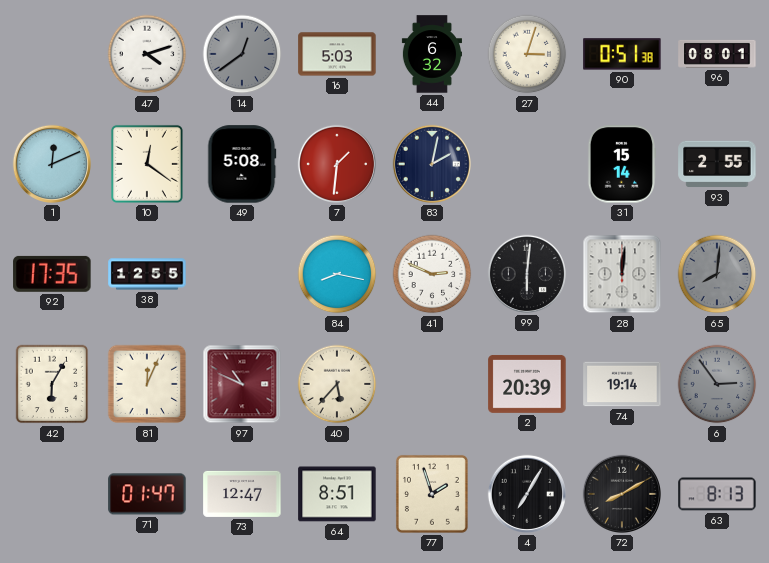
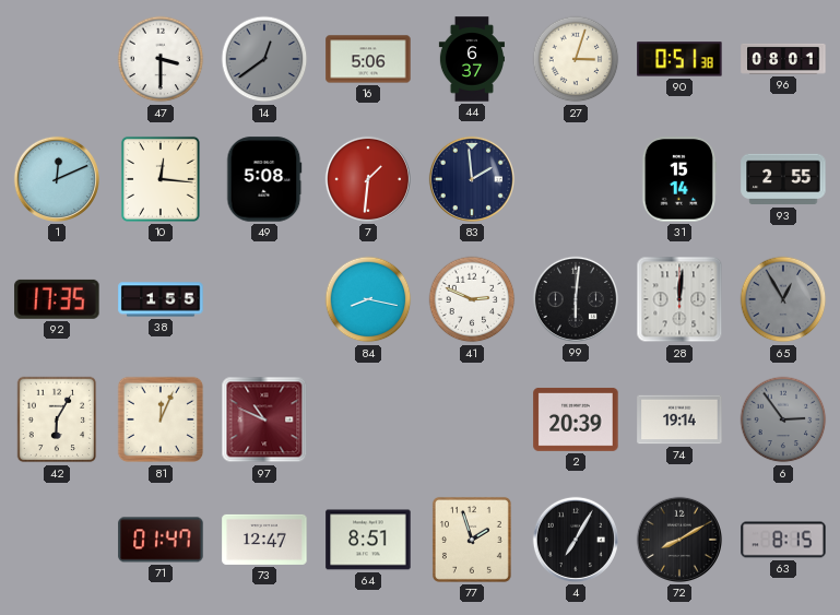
47: 4:12 -> 3:30 (161, 59)
16: 5:03 -> 5:06 (368, 59)
44: 6:32 -> 6:37 (471, 59)
10: 12:21 -> 12:16 (161, 179)
83: 2:02 -> 1:59 (472, 179)
38: 12:55 -> 1:55 (161, 299)
65: 8:01 -> 12:55 (783, 299)
40: 5:37 -> none (337, 384)
63: 8:13 -> 8:15 (783, 540)
